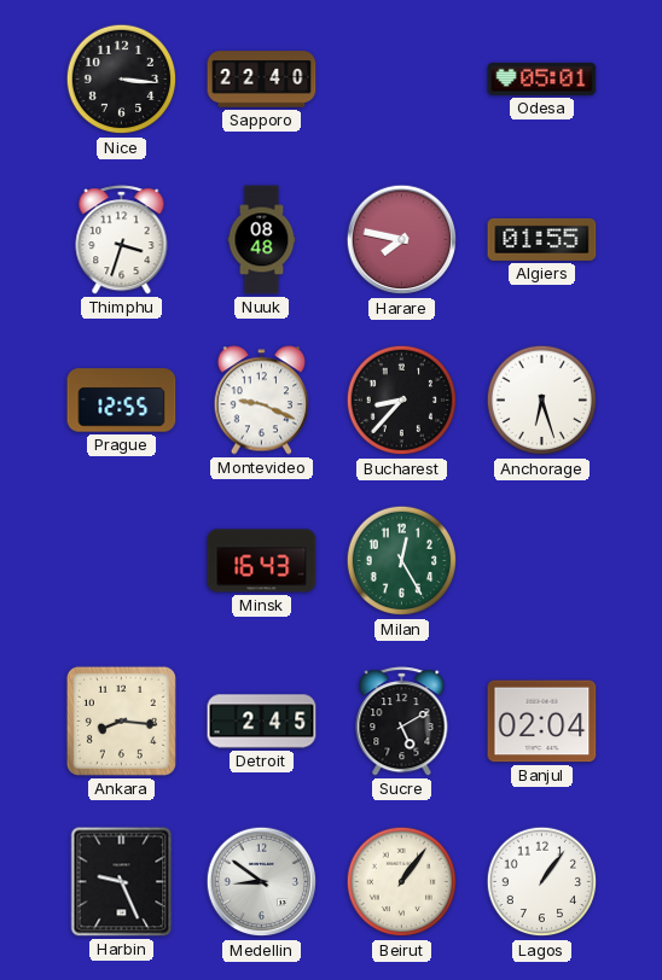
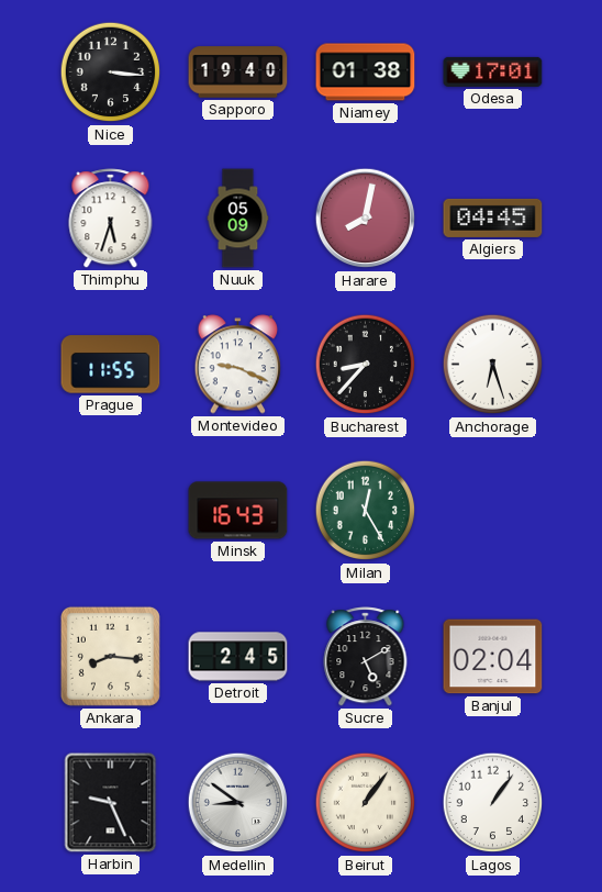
Sapporo: 22:40 -> 19:40 (238, 73)
Niamey: none -> 01:38 (366, 73)
Odesa: 05:01 -> 17:01 (493, 71)
Thimphu: 3:33 -> 5:33 (111, 219)
Nuuk: 08:48 -> 05:09 (238, 219)
Harare: 7:47 -> 8:02 (366, 219)
Algiers: 01:55 -> 04:45 (493, 218)
Prague: 12:55 -> 11:55 (111, 365)
